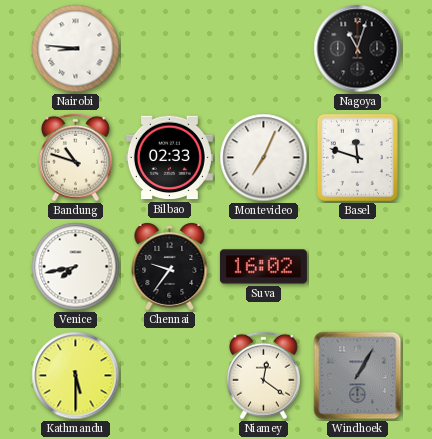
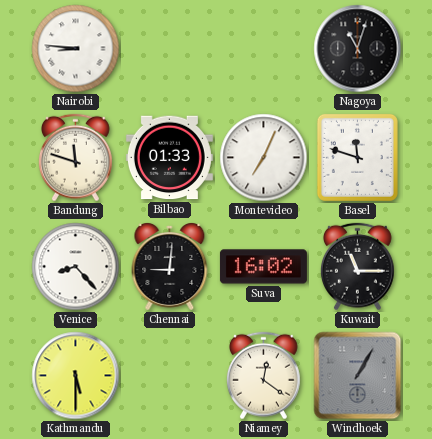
Bandung: 10:48 -> 11:48 (76, 158)
Bilbao: 02:33 -> 01:33 (169, 158)
Venice: 7:43 -> 8:23 (76, 267)
Chennai: 9:36 -> 9:01 (170, 267)
Kuwait: none -> 11:15 (358, 267)
